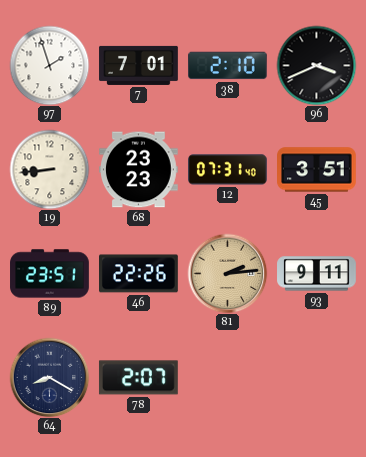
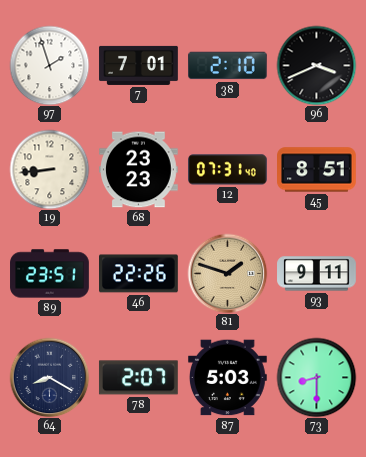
45: 3:51 -> 8:51 (317, 170)
81: 2:14 -> 1:48 (227, 273)
87: none -> 5:03 (228, 378)
73: none -> 8:30 (316, 377)
